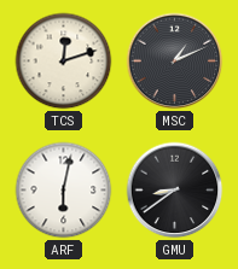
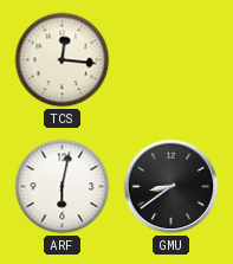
TCS: 12:12 -> 12:16 (63, 60)
MSC: 1:11 -> none (175, 62)
